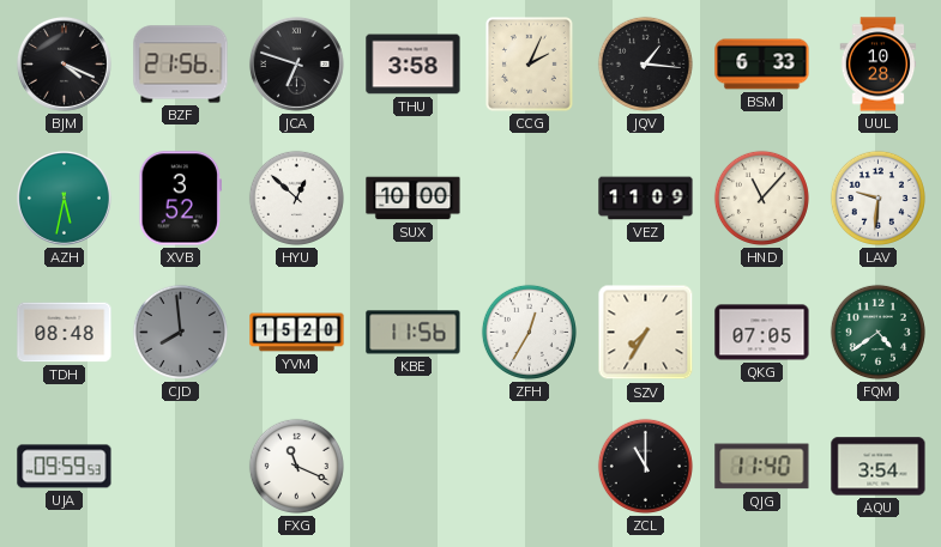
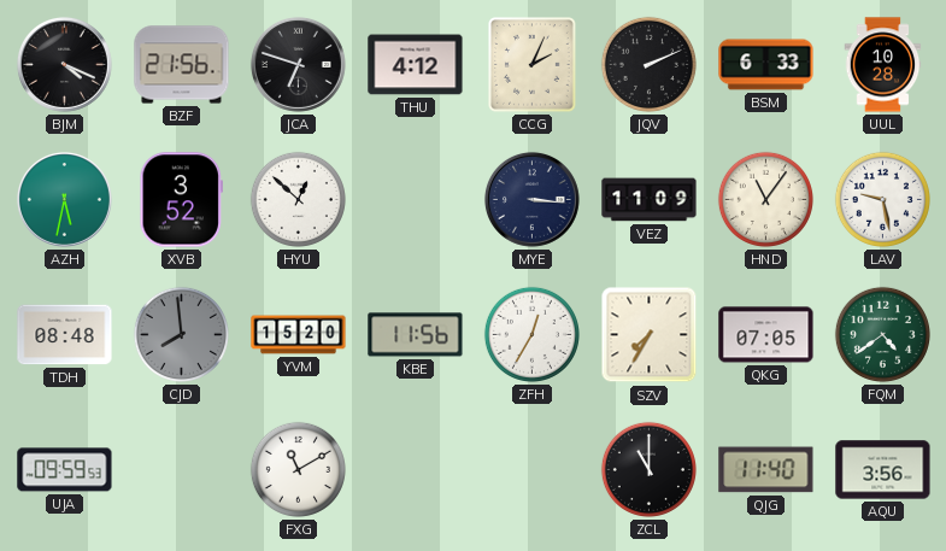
THU: 3:58 -> 4:12 (416, 65)
JQV: 1:16 -> 2:11 (648, 64)
SUX: 10:00 -> none (414, 199)
MYE: none -> 3:16 (531, 199)
HND: 11:07 -> 11:06 (765, 199)
LAV: 9:31 -> 9:28 (882, 199)
FXG: 11:19 -> 11:10 (298, 469)
AQU: 3:54 -> 3:56 (883, 470)
